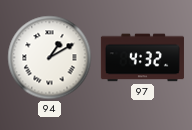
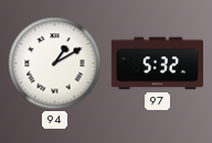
97: 4:32 -> 5:32 (157, 64)
